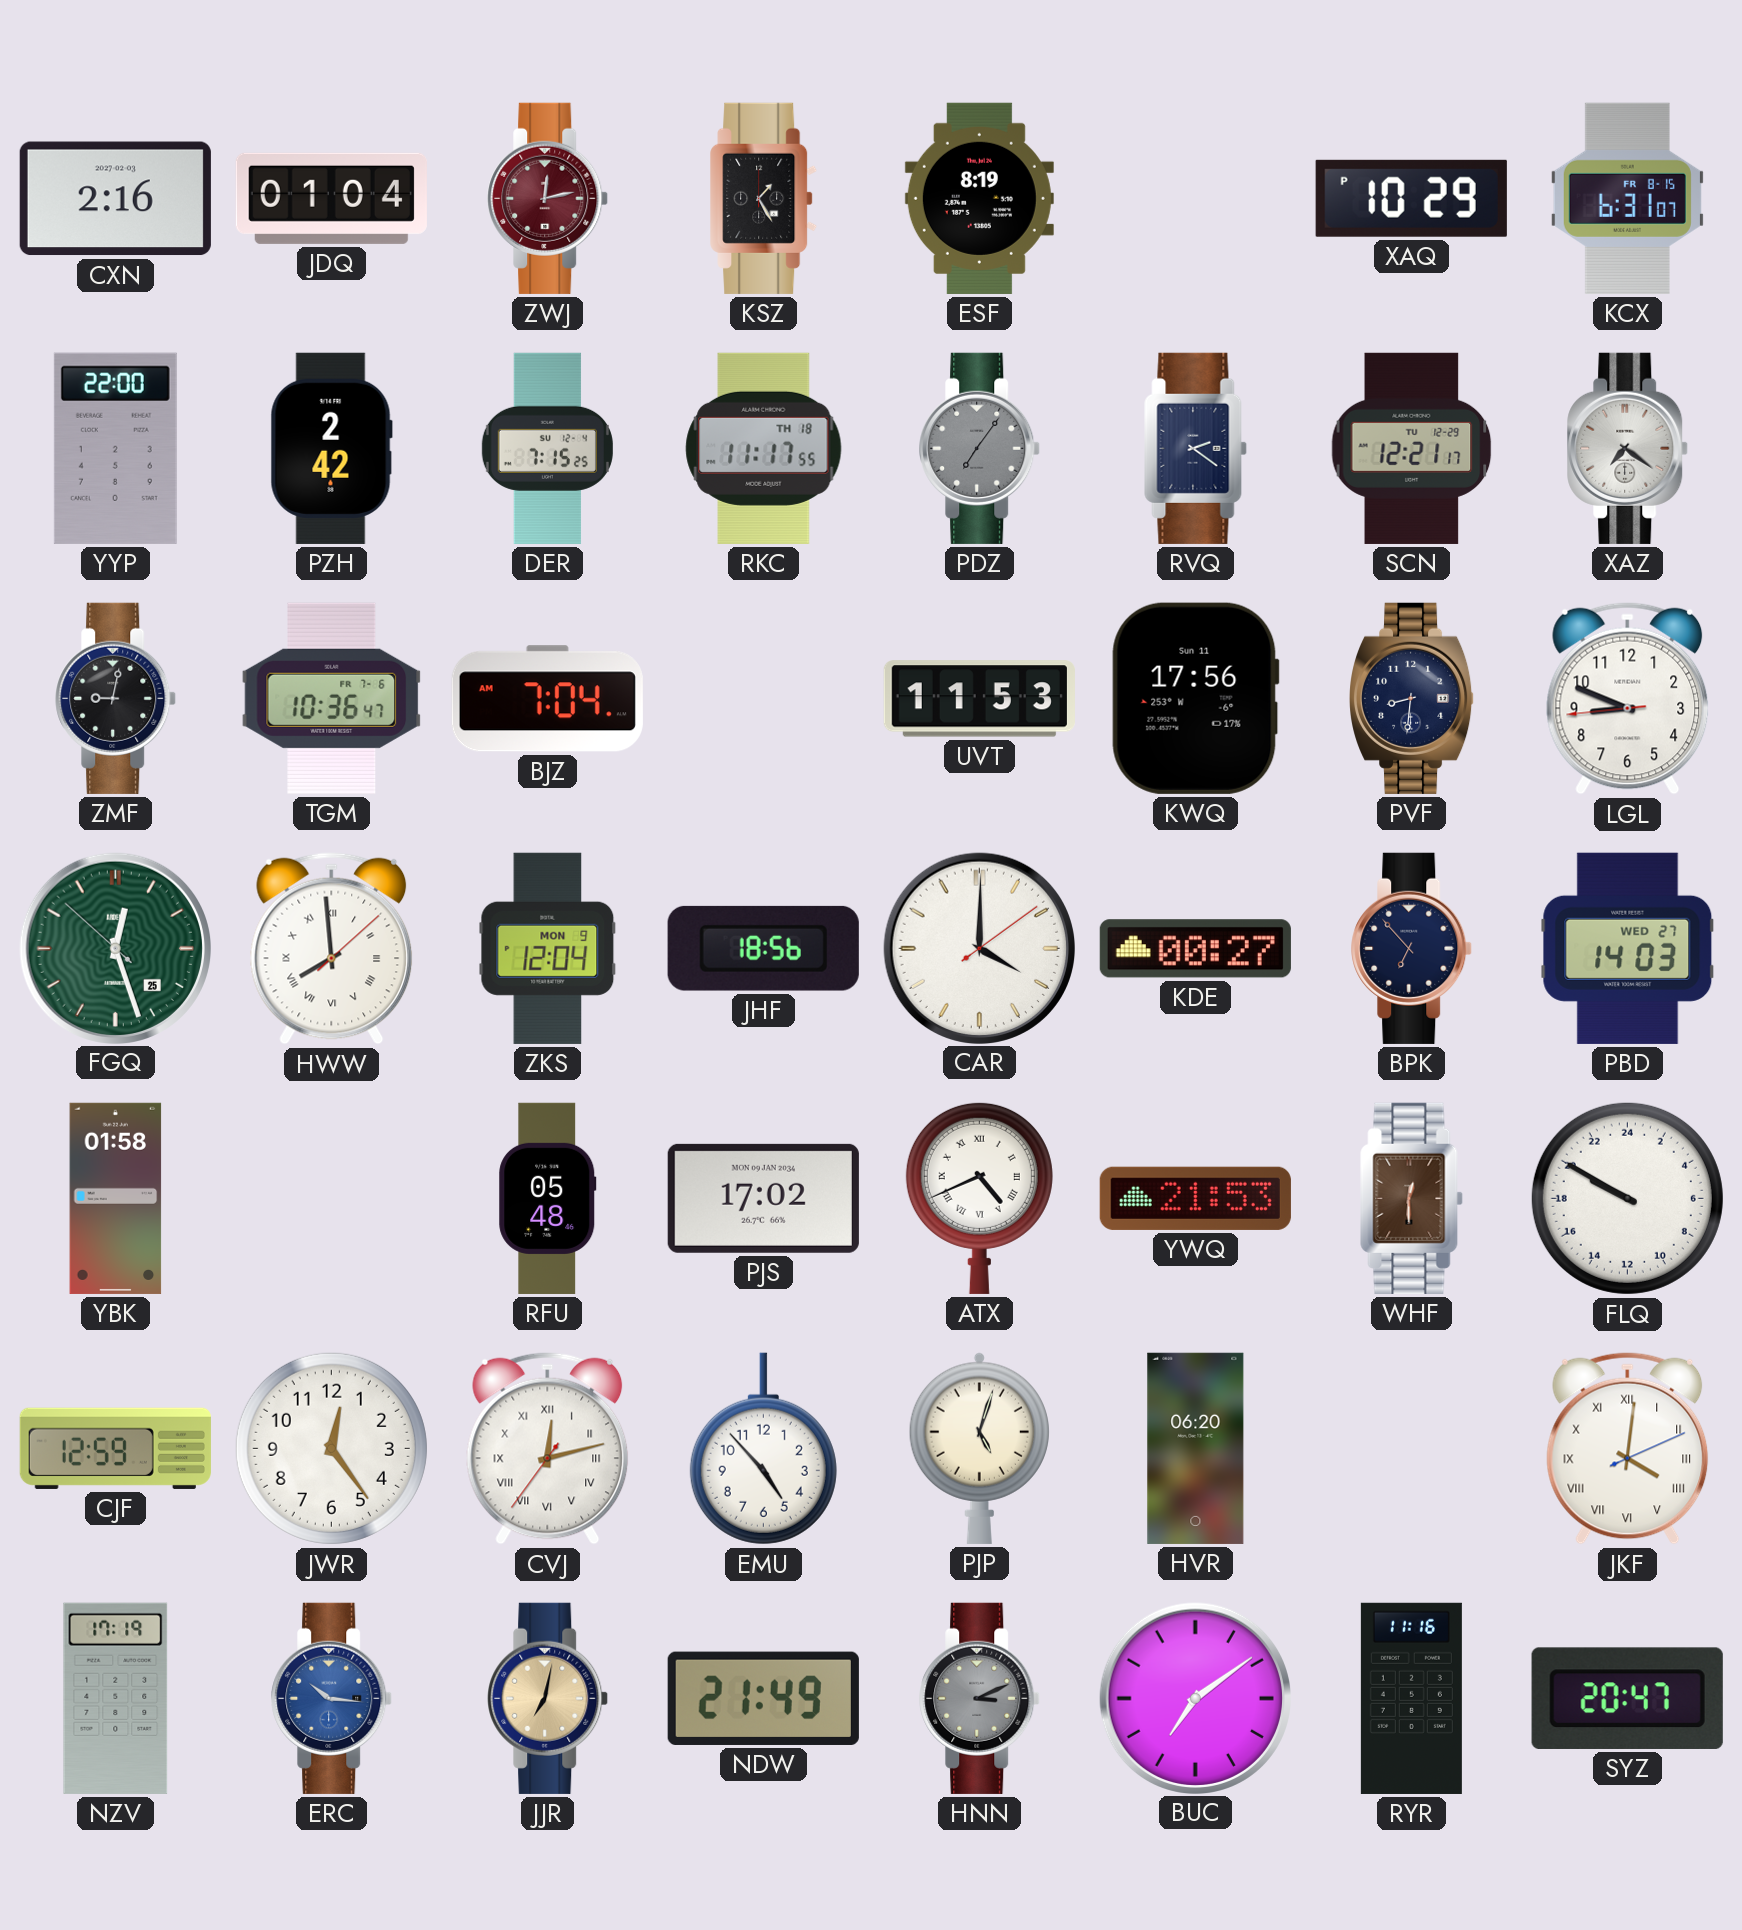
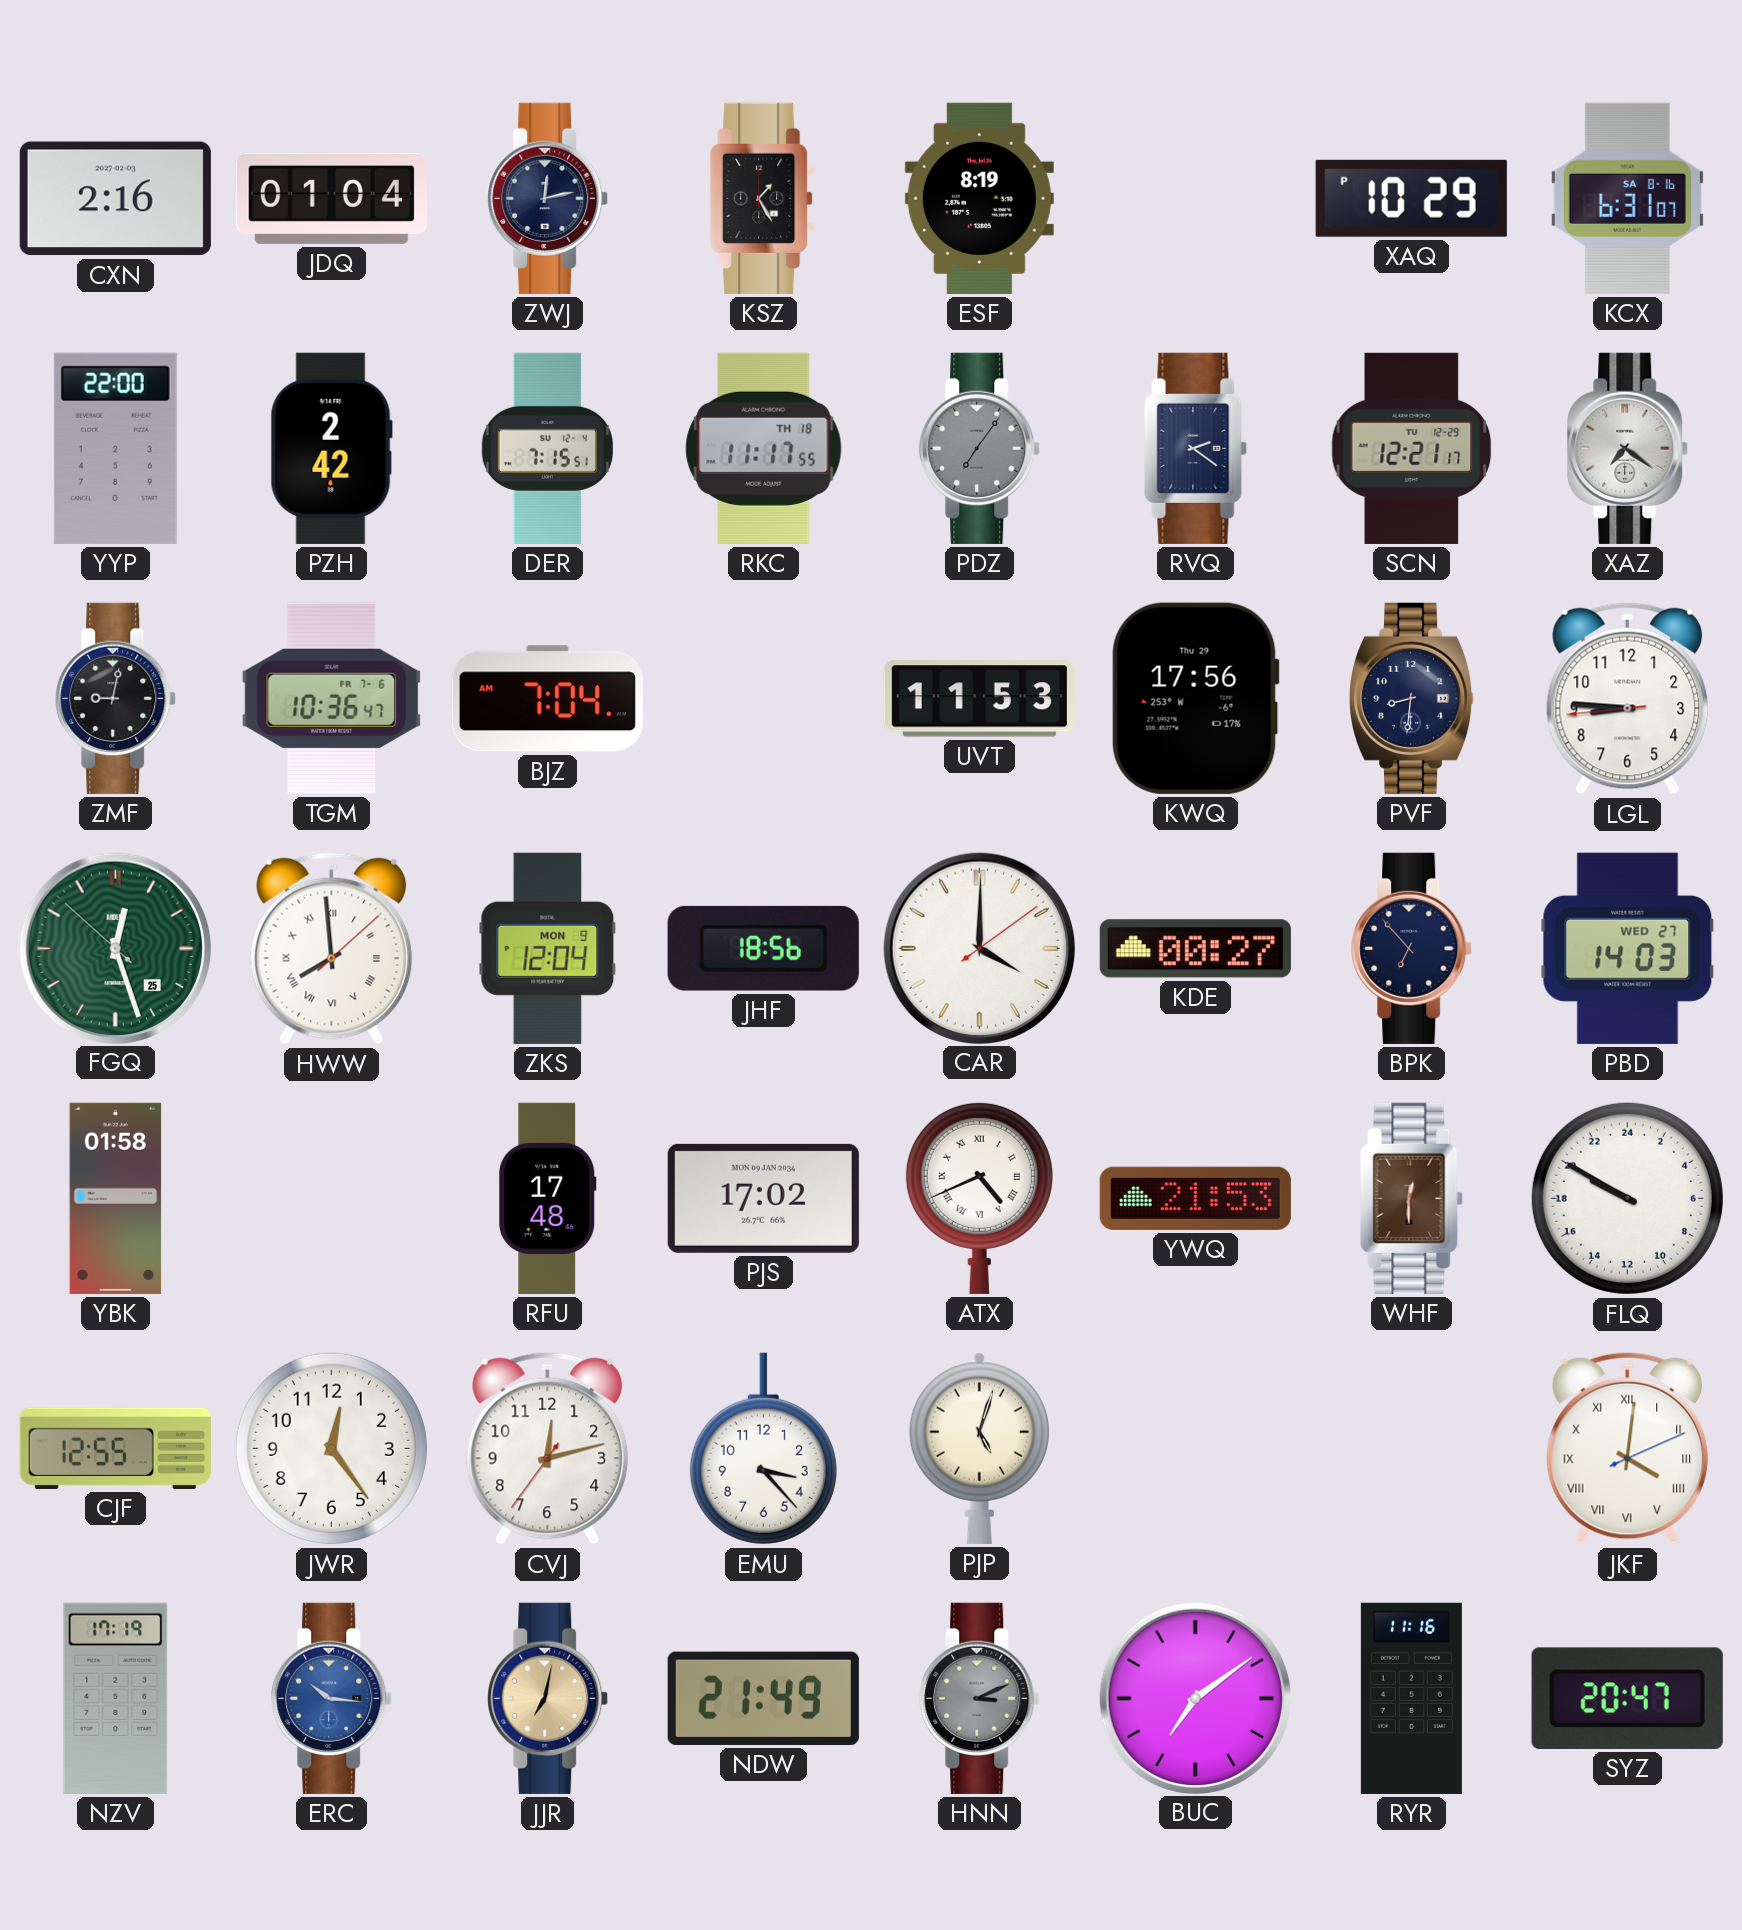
ZWJ dial: burgundy -> navy (548, 198)
KCX date: FR 8-15 -> SA 8-16 (1627, 198)
DER: 7:15:25 -> 7:15:51 (547, 448)
KWQ date: Sun 11 -> Thu 29 (1195, 698)
LGL: 8:48 -> 8:45 (1628, 698)
RFU: 05:48 -> 17:48 (548, 1198)
CJF: 12:59 -> 12:55 (115, 1448)
CVJ numerals: Roman -> Arabic (548, 1448)
EMU: 4:53 -> 3:23 (763, 1449)
HVR: 06:20 -> none (1196, 1448)
